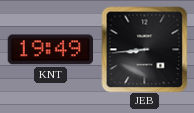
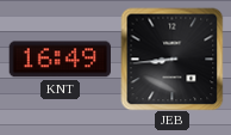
KNT: 19:49 -> 16:49 (60, 60)
